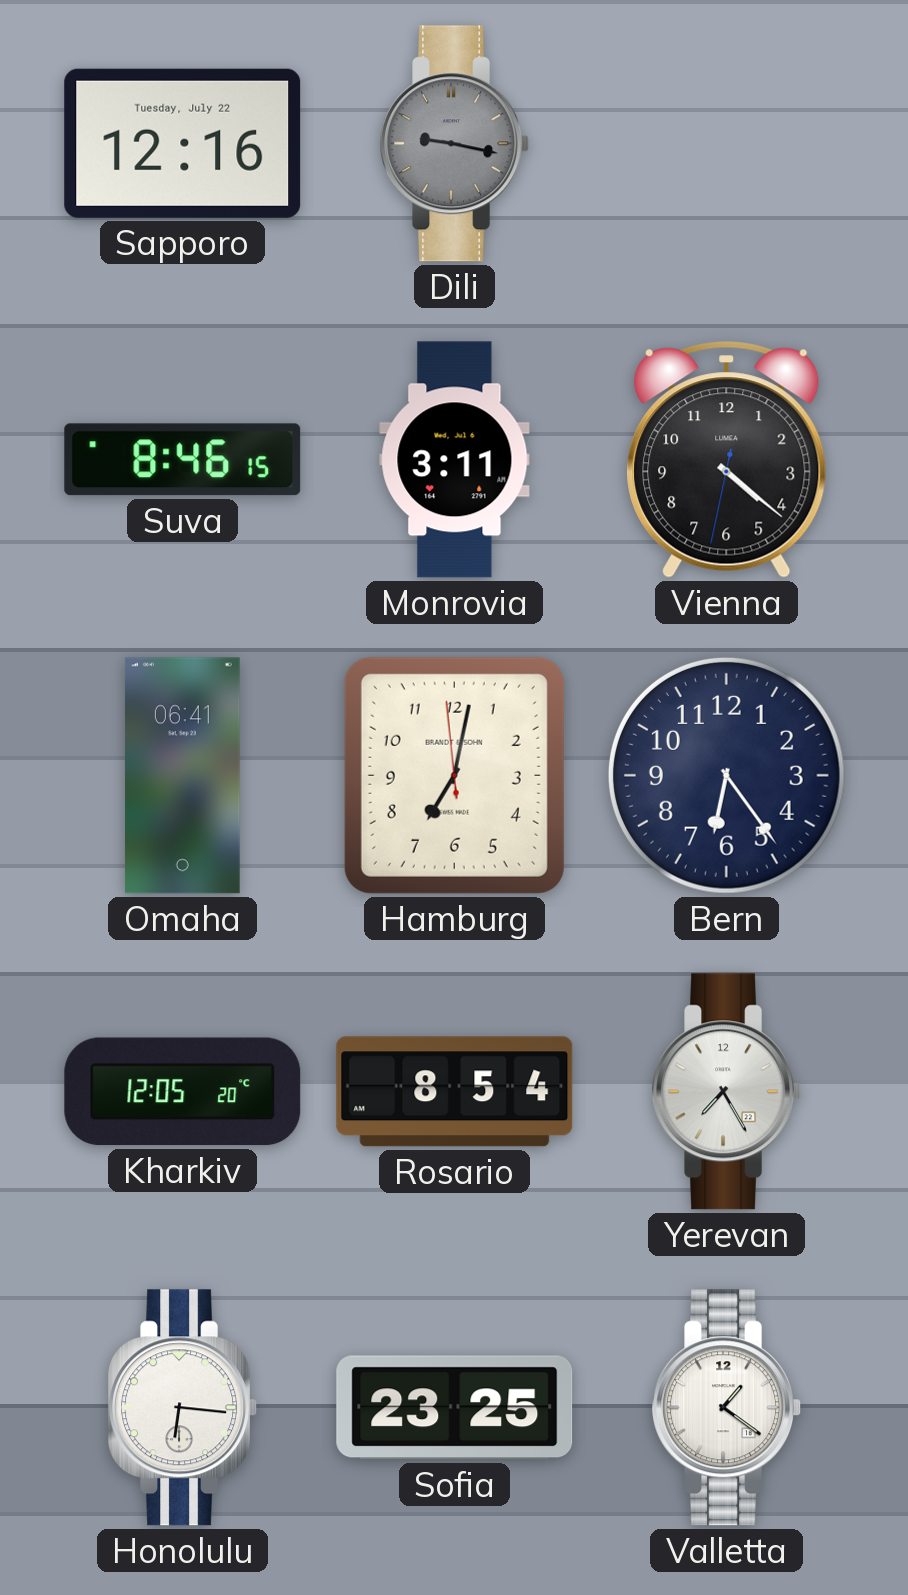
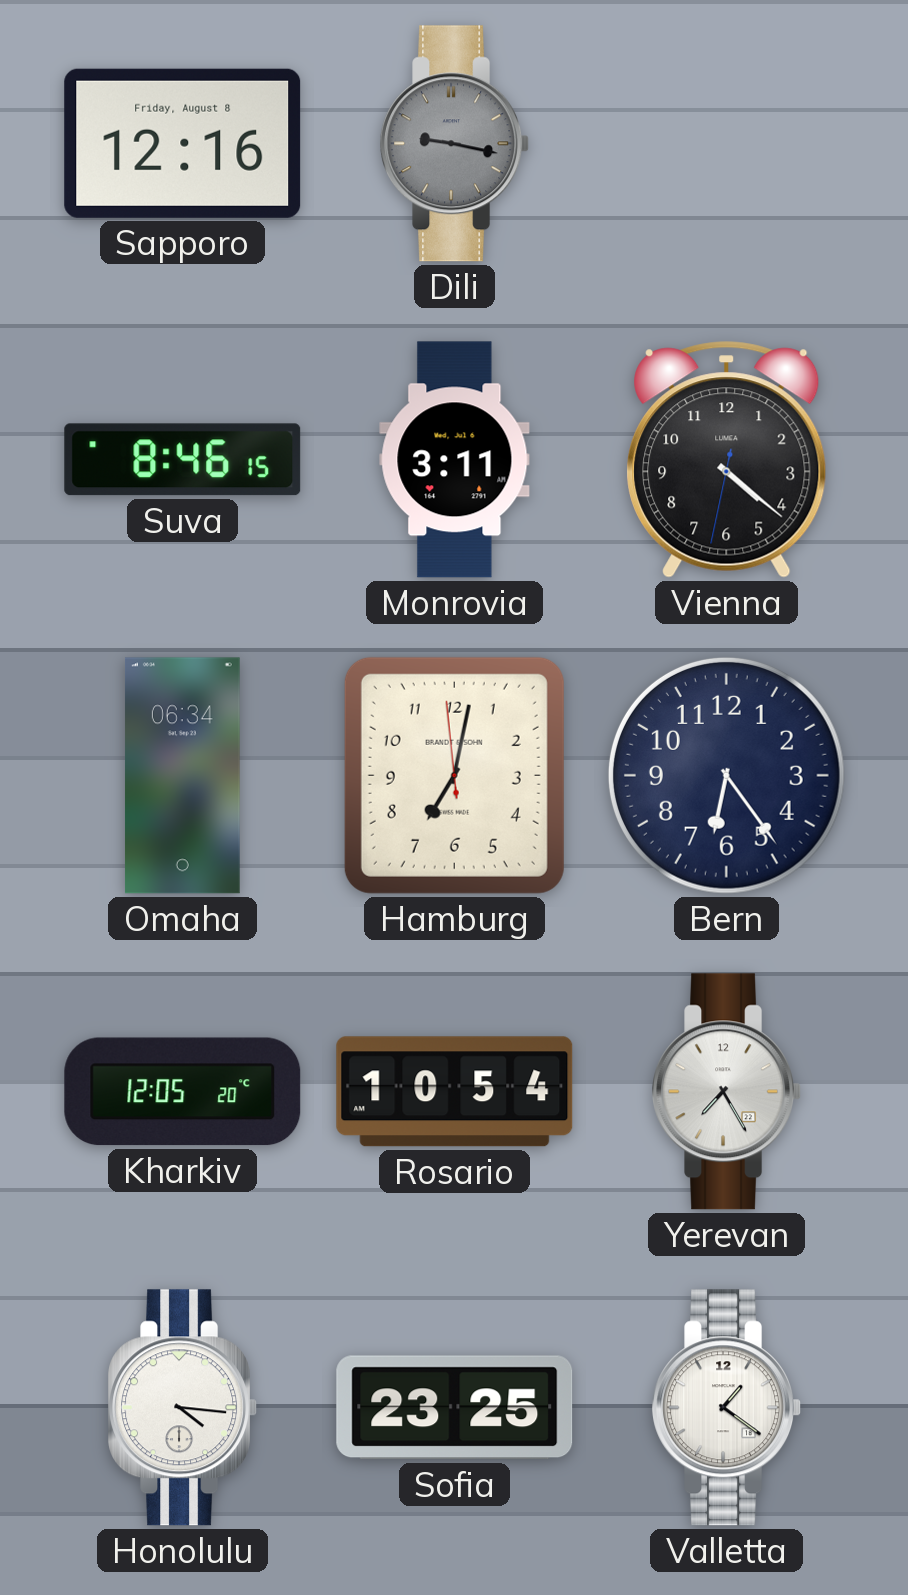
Sapporo date: Tuesday, July 22 -> Friday, August 8 (183, 143)
Omaha: 06:41 -> 06:34 (182, 776)
Rosario: 8:54 -> 10:54 (455, 1092)
Honolulu: 6:16 -> 4:16 (182, 1408)
